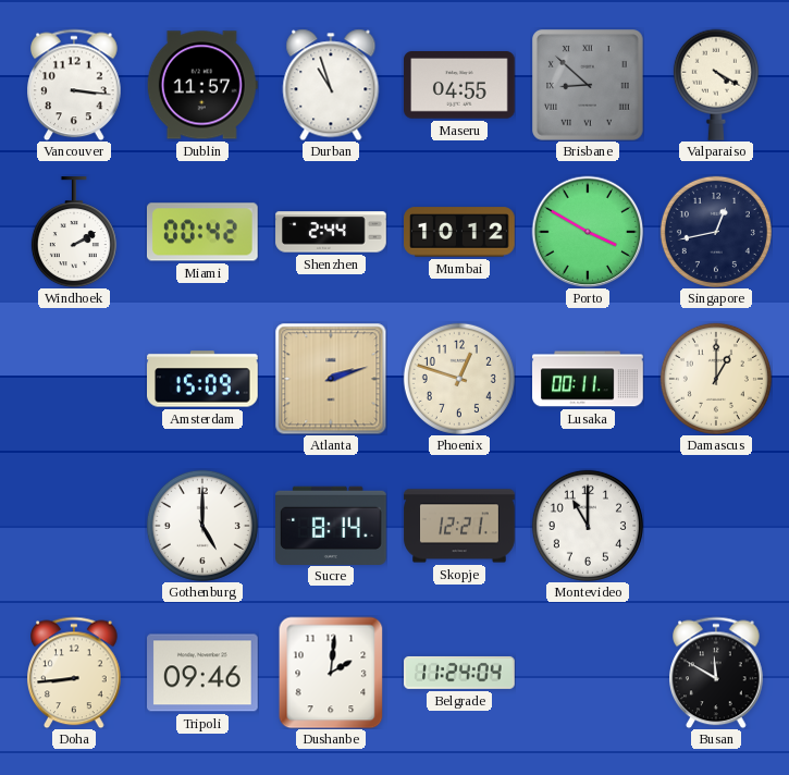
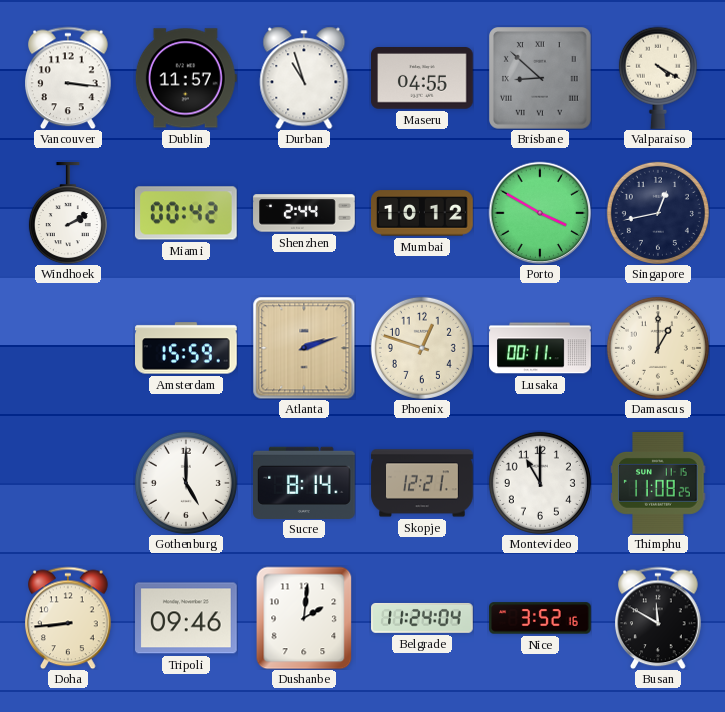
Amsterdam: 15:09 -> 15:59 (187, 348)
Thimphu: none -> 11:08 (658, 484)
Nice: none -> 3:52 (540, 618)
